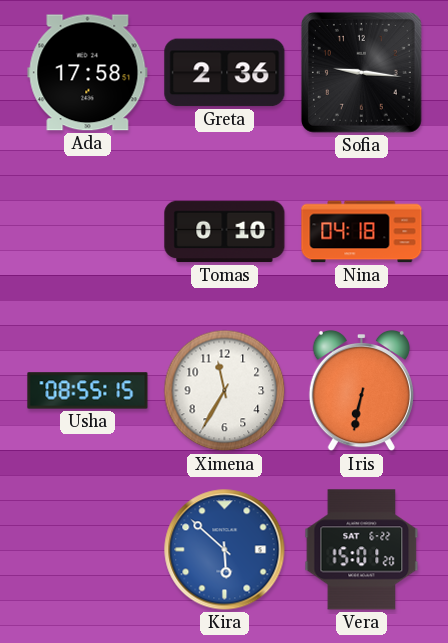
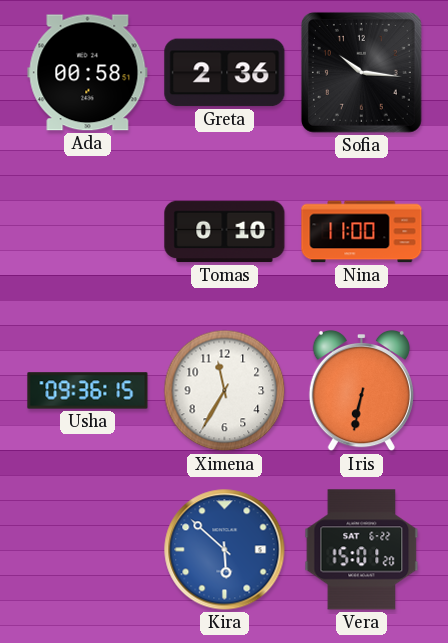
Ada: 17:58 -> 00:58 (88, 73)
Sofia: 9:16 -> 10:16 (361, 72)
Nina: 04:18 -> 11:00 (362, 232)
Usha: 08:55 -> 09:36 (88, 391)
